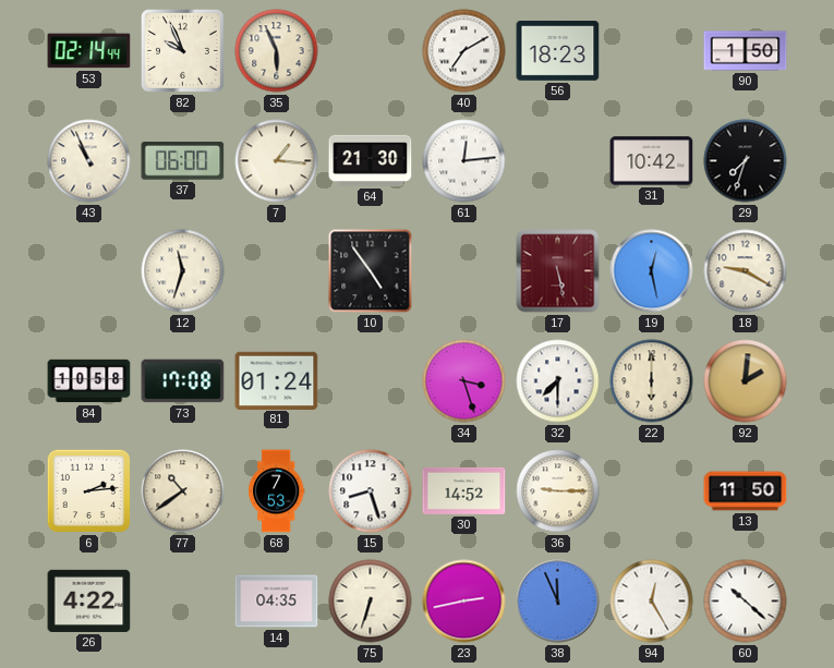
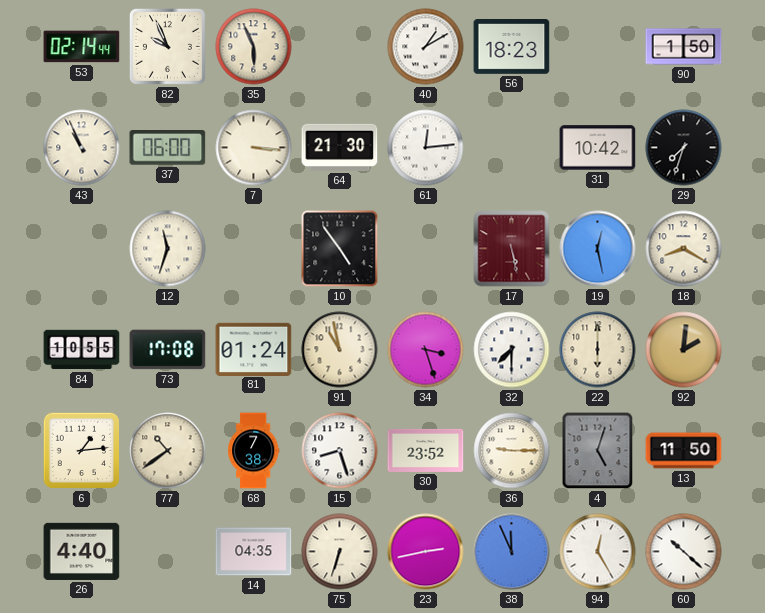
40: 7:10 -> 1:10 (426, 47)
7: 1:16 -> 3:16 (254, 148)
18: 9:20 -> 8:20 (684, 249)
84: 10:58 -> 10:55 (82, 350)
91: none -> 10:58 (340, 350)
6: 2:14 -> 1:14 (82, 451)
68: 7:53 -> 7:38 (254, 451)
30: 14:52 -> 23:52 (426, 450)
4: none -> 5:03 (598, 451)
26: 4:22 -> 4:40 (82, 551)
